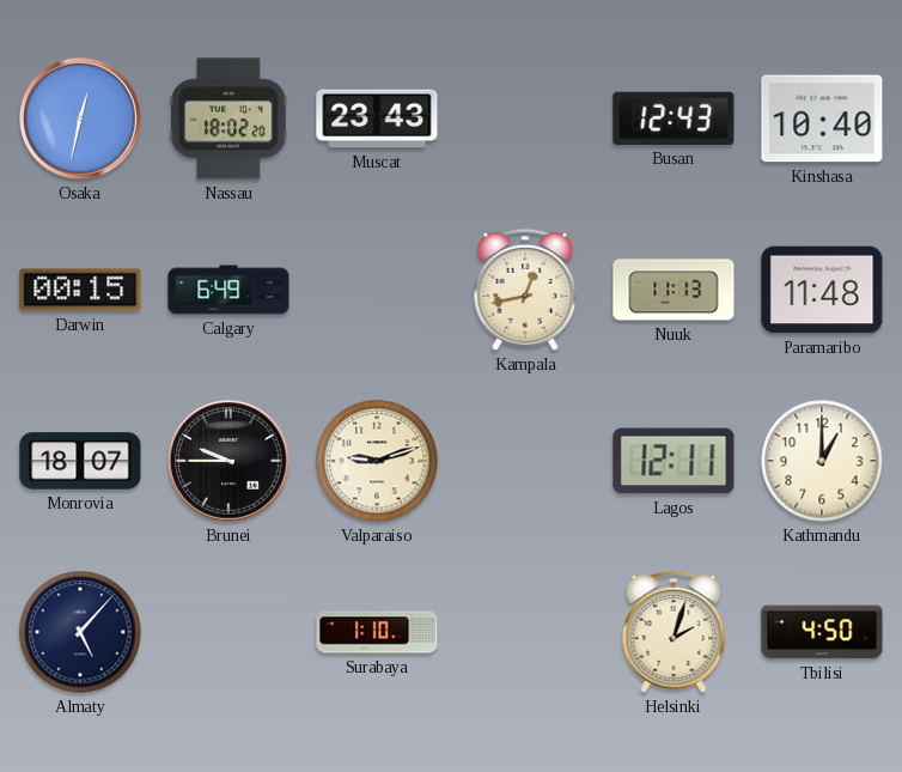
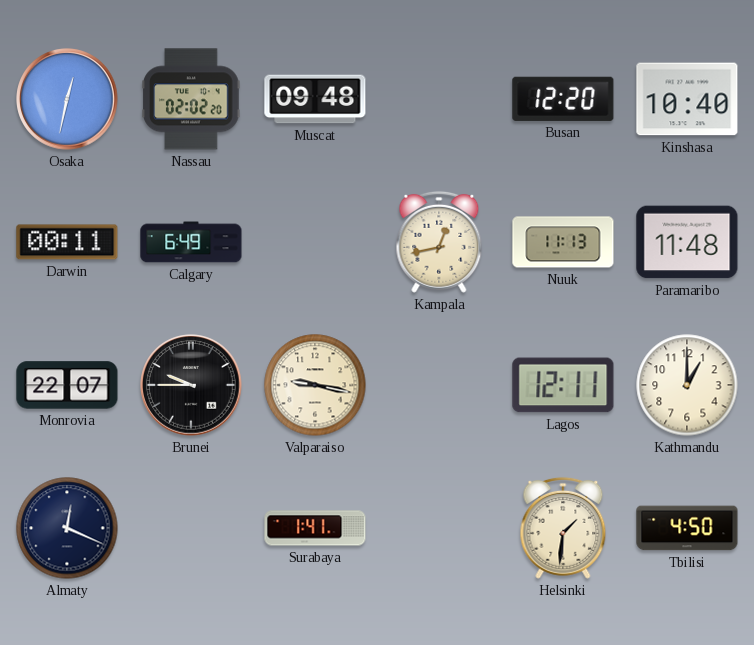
Nassau: 18:02 -> 02:02 (191, 99)
Muscat: 23:43 -> 09:48 (315, 99)
Busan: 12:43 -> 12:20 (563, 99)
Darwin: 00:15 -> 00:11 (67, 242)
Monrovia: 18:07 -> 22:07 (67, 385)
Valparaiso: 9:12 -> 9:17 (315, 385)
Almaty: 5:07 -> 12:19 (67, 528)
Surabaya: 1:10 -> 1:41 (315, 528)
Helsinki: 2:03 -> 1:31 (563, 528)
